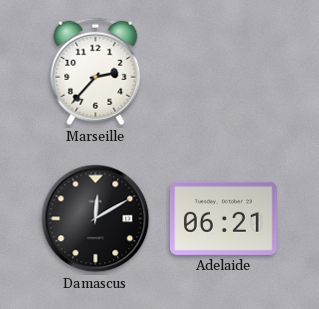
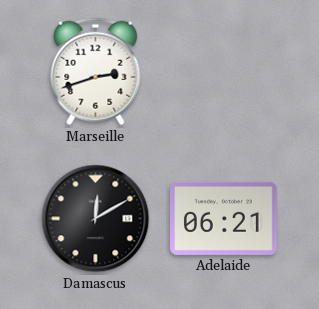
Marseille: 2:37 -> 2:42 (96, 72)
